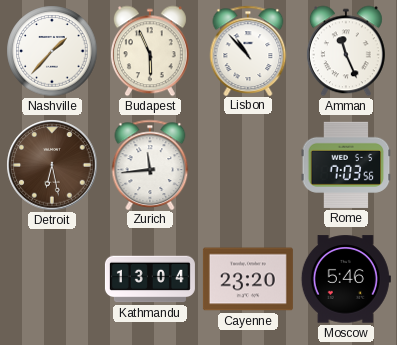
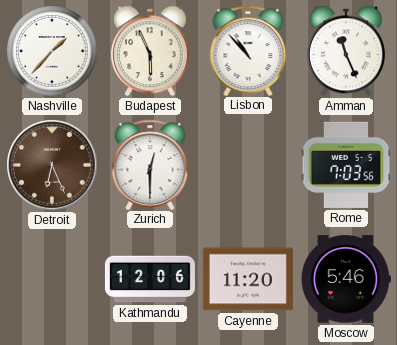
Detroit: 6:28 -> 6:26 (52, 165)
Zurich: 11:44 -> 12:30 (150, 164)
Kathmandu: 13:04 -> 12:06 (150, 279)
Cayenne: 23:20 -> 11:20 (248, 279)
